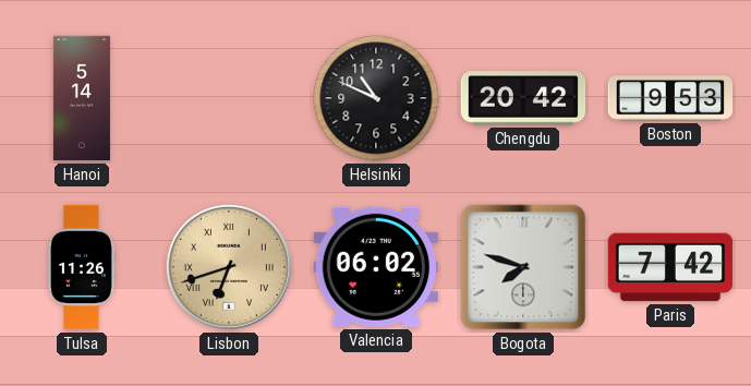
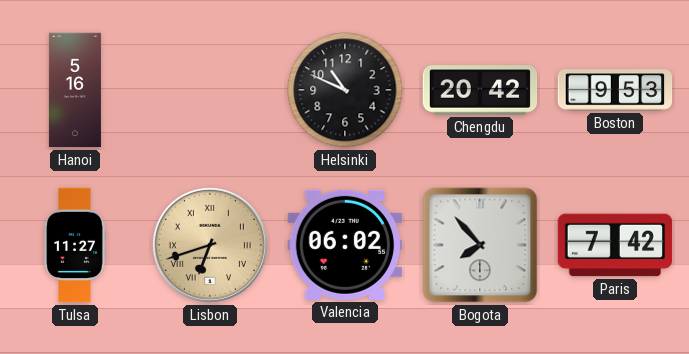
Hanoi: 5:14 -> 5:16 (75, 90)
Tulsa: 11:26 -> 11:27 (75, 245)
Bogota: 7:48 -> 7:53 (480, 245)
